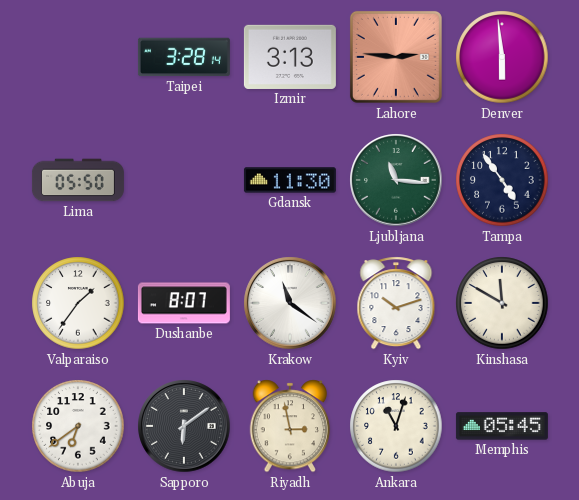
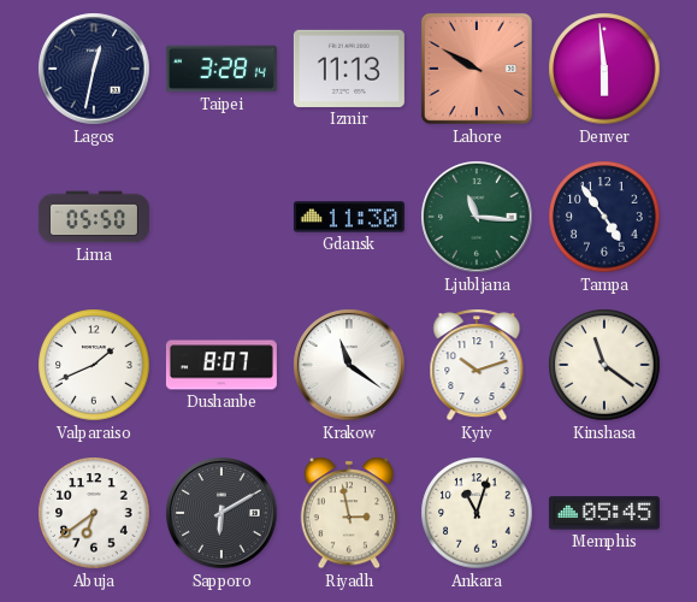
Lagos: none -> 12:32 (94, 69)
Izmir: 3:13 -> 11:13 (349, 69)
Lahore: 2:46 -> 9:50 (477, 69)
Valparaiso: 1:36 -> 1:41 (94, 365)
Kinshasa: 11:50 -> 11:21 (604, 365)
Sapporo: 6:09 -> 6:10 (221, 513)
